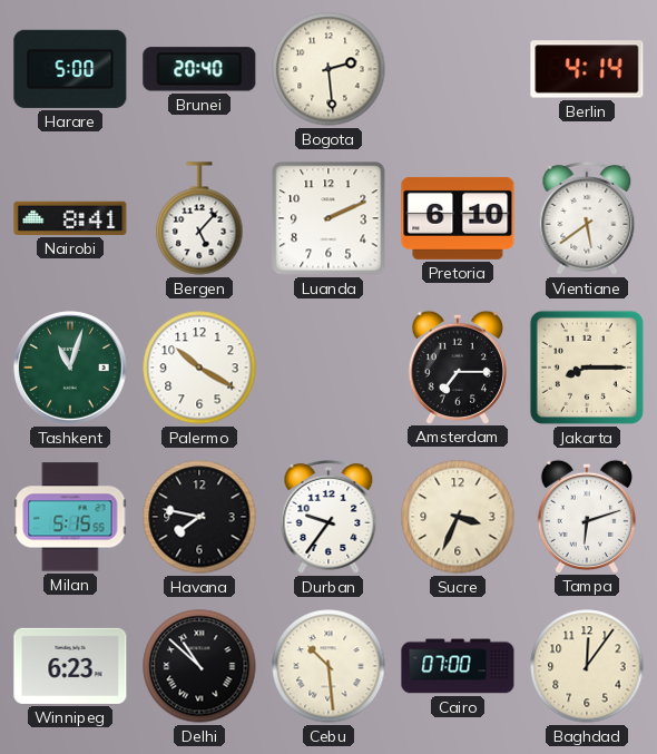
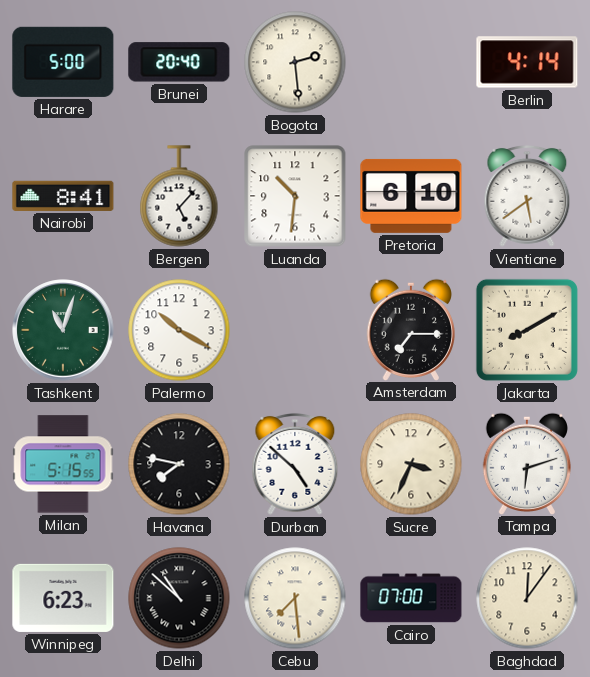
Luanda: 2:11 -> 10:31 (295, 196)
Jakarta: 8:15 -> 8:10 (527, 330)
Durban: 9:36 -> 4:52 (295, 464)
Cebu: 10:29 -> 7:29 (295, 598)
